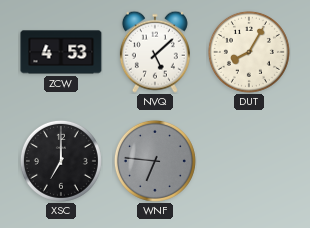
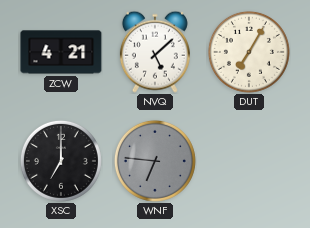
ZCW: 4:53 -> 4:21 (61, 52)
DUT: 8:05 -> 7:05 (249, 52)
